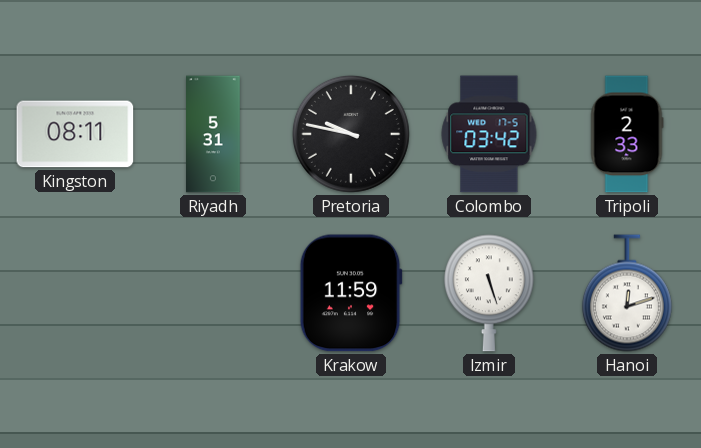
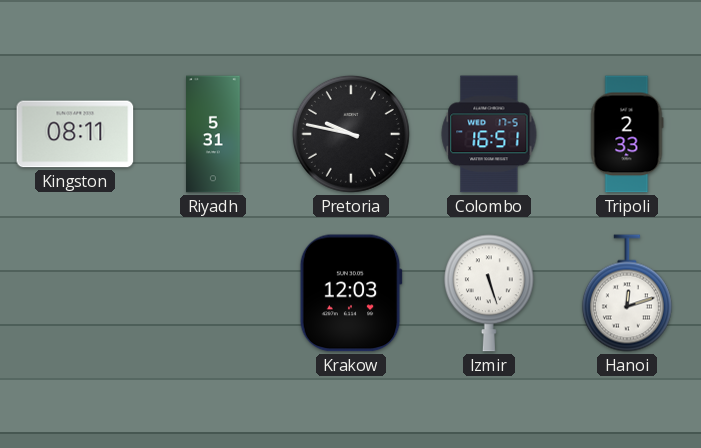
Colombo: 03:42 -> 16:51 (489, 134)
Krakow: 11:59 -> 12:03 (351, 293)
